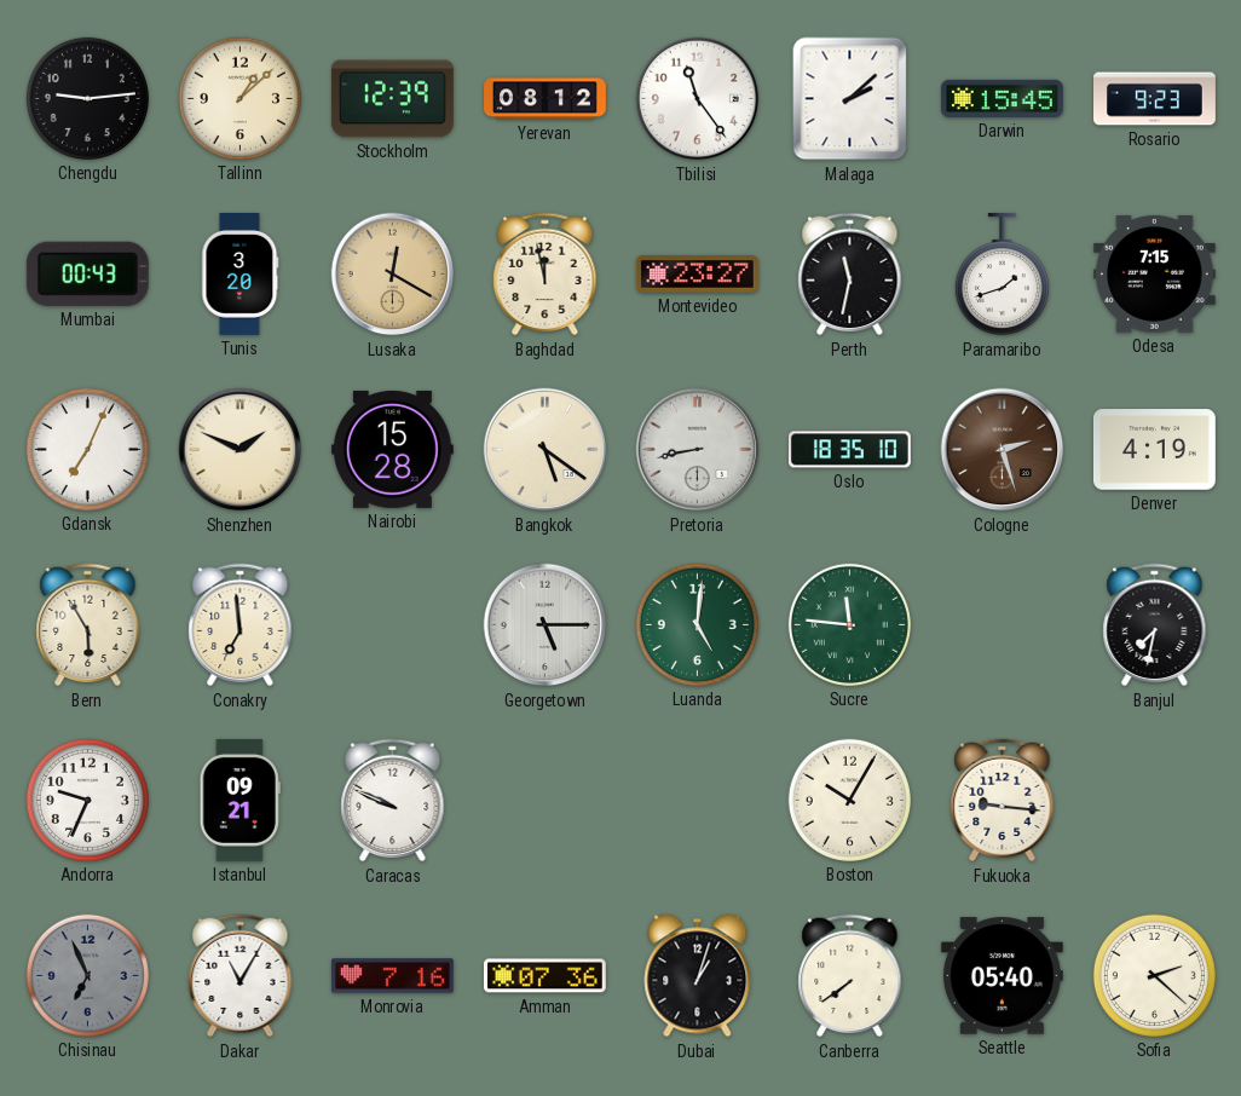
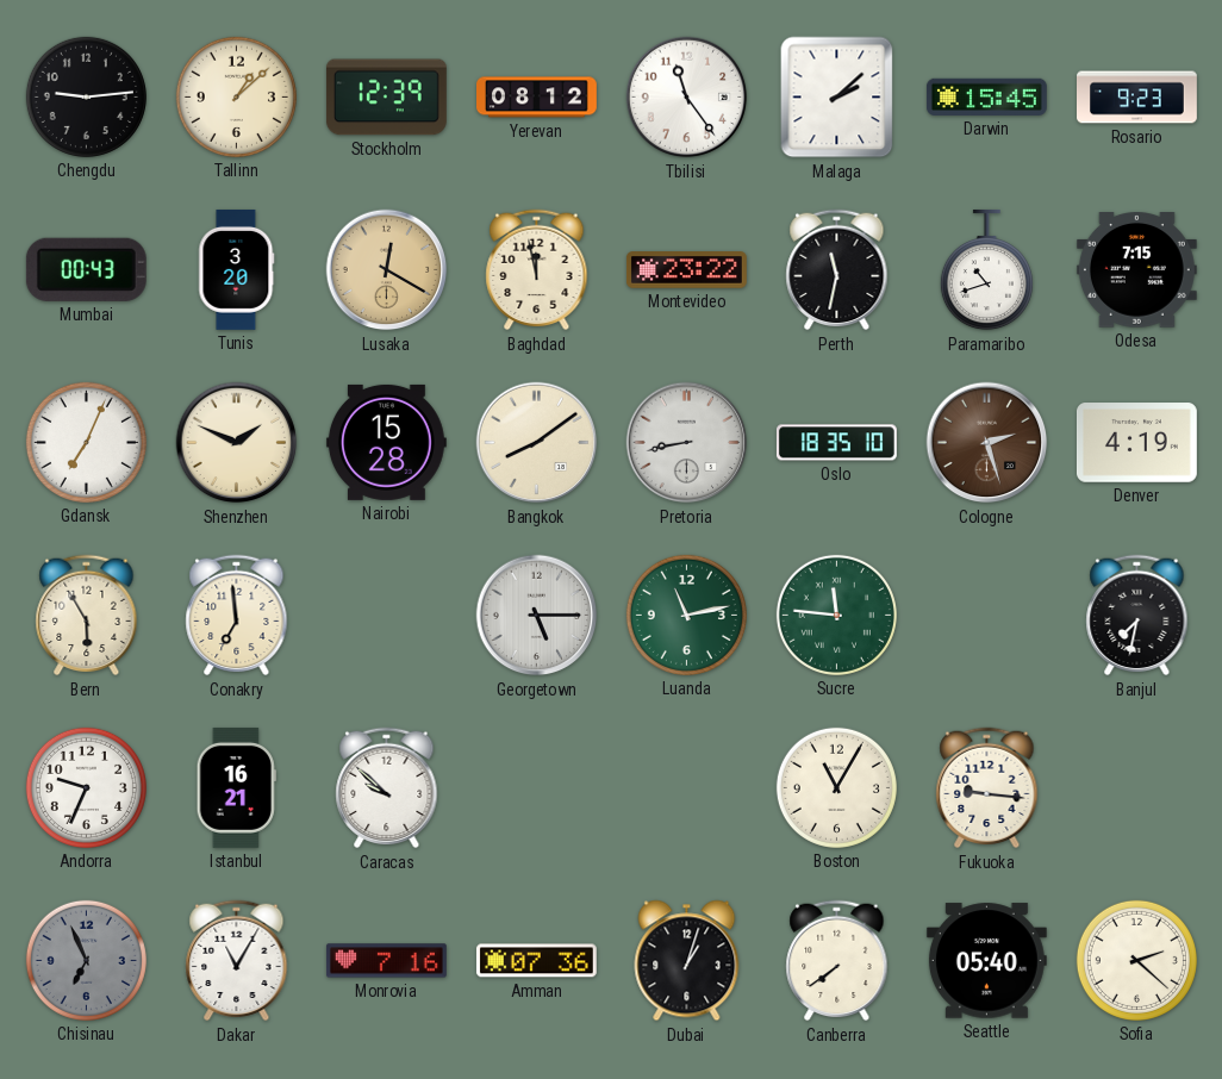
Montevideo: 23:27 -> 23:22 (686, 270)
Paramaribo: 1:42 -> 10:42 (986, 270)
Bangkok: 5:21 -> 8:09 (537, 443)
Luanda: 5:01 -> 11:13 (686, 615)
Istanbul: 09:21 -> 16:21 (236, 787)
Caracas: 9:49 -> 9:52 (387, 788)
Boston: 10:05 -> 11:05 (836, 787)
